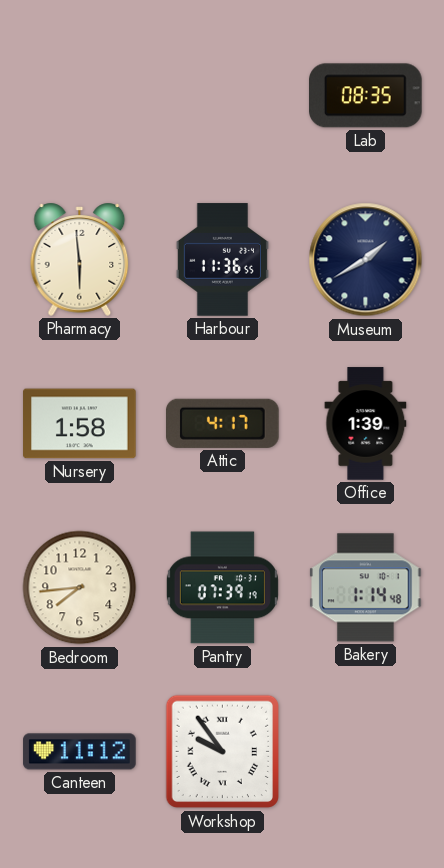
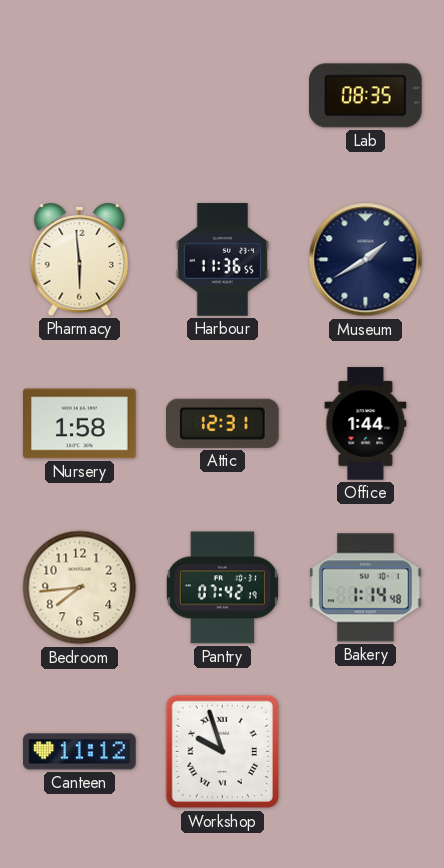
Attic: 4:17 -> 12:31 (223, 423)
Office: 1:39 -> 1:44 (366, 424)
Pantry: 07:39 -> 07:42 (222, 588)
Workshop: 9:54 -> 9:57 (223, 752)
